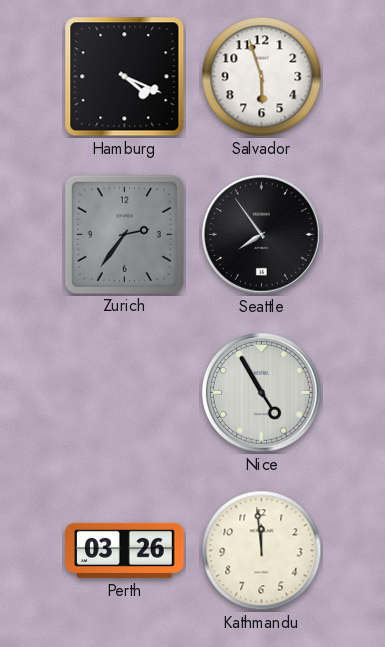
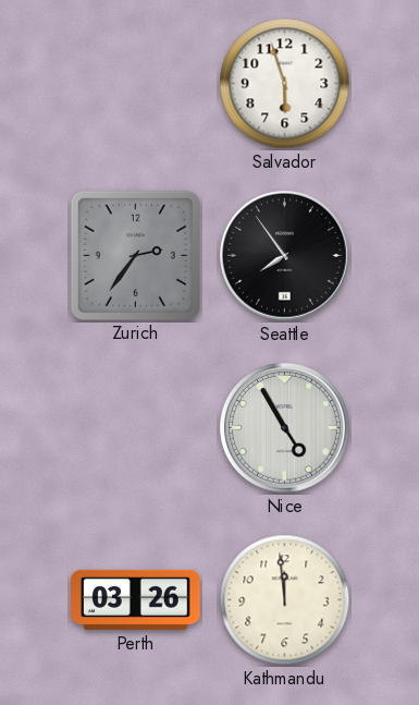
Hamburg: 4:19 -> none (125, 77)
